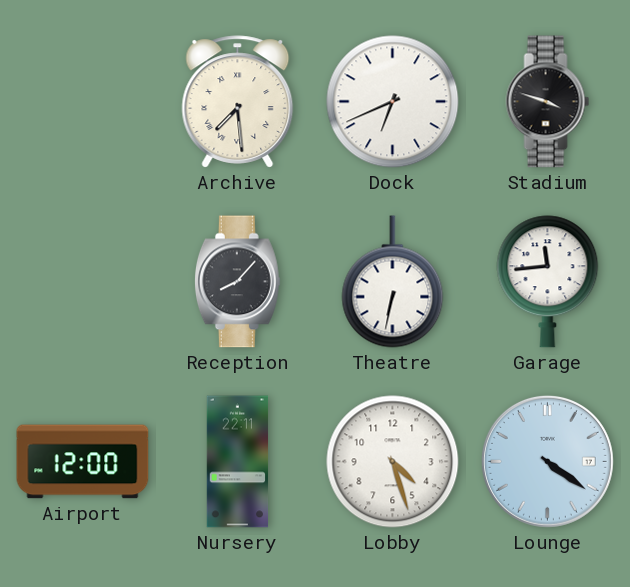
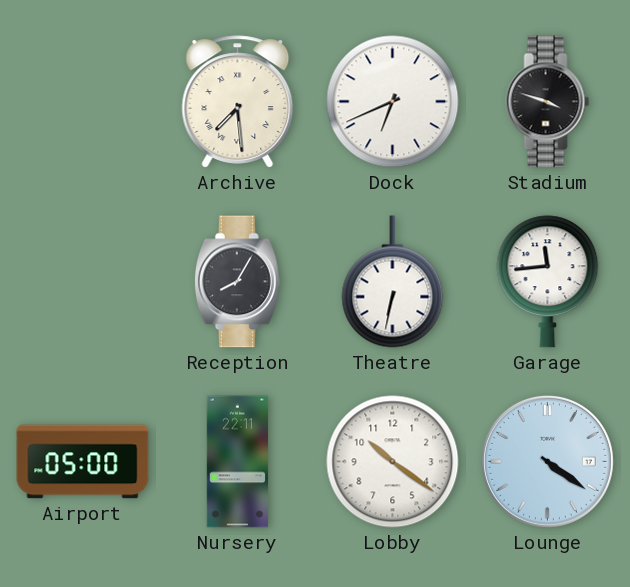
Reception: 8:07 -> 8:05 (237, 282)
Airport: 12:00 -> 05:00 (83, 462)
Lobby: 4:27 -> 10:21 (393, 462)
